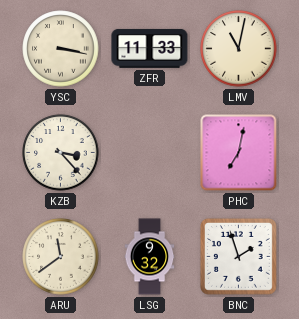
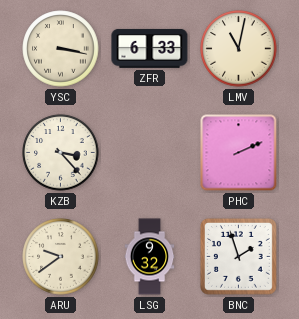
ZFR: 11:33 -> 6:33 (150, 48)
PHC: 7:02 -> 2:11 (239, 153)
ARU: 11:39 -> 9:39 (61, 257)
